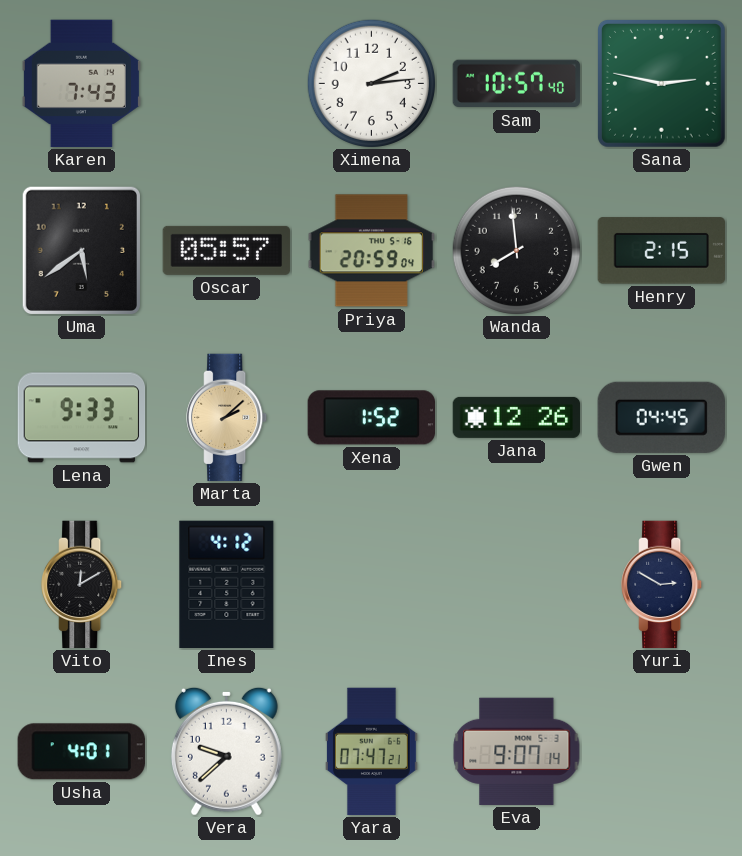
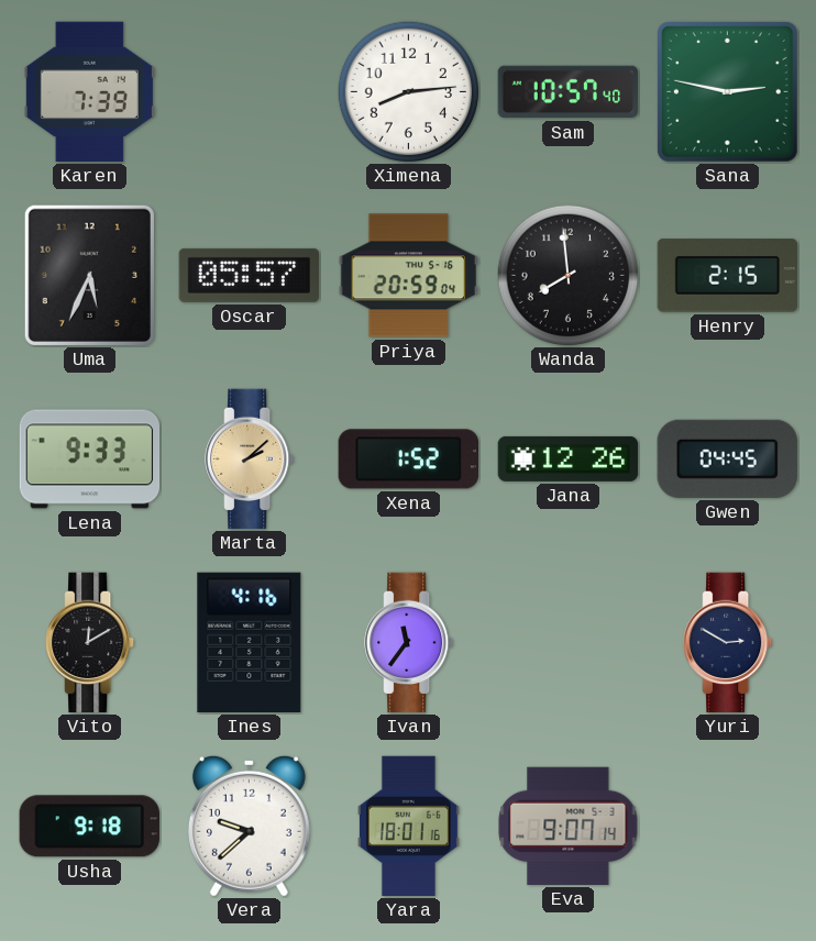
Karen: 7:43 -> 7:39 (89, 92)
Ximena: 2:14 -> 8:14 (408, 91)
Uma: 5:39 -> 5:34 (89, 275)
Ines: 4:12 -> 4:16 (250, 643)
Ivan: none -> 11:36 (409, 643)
Usha: 4:01 -> 9:18 (89, 827)
Yara: 07:47 -> 18:01 (408, 827)
